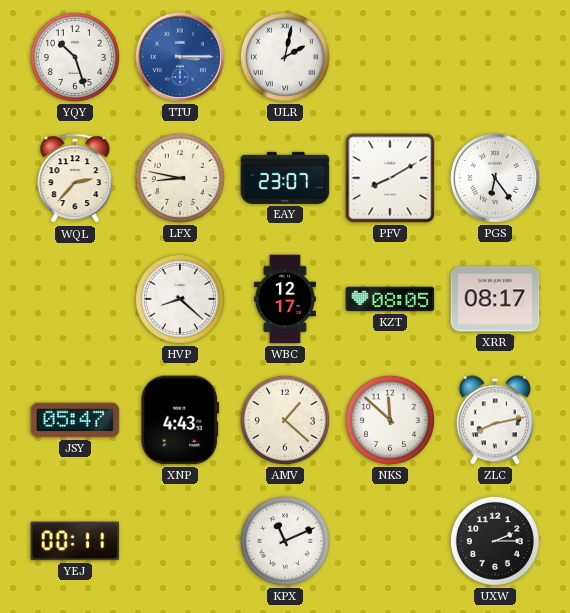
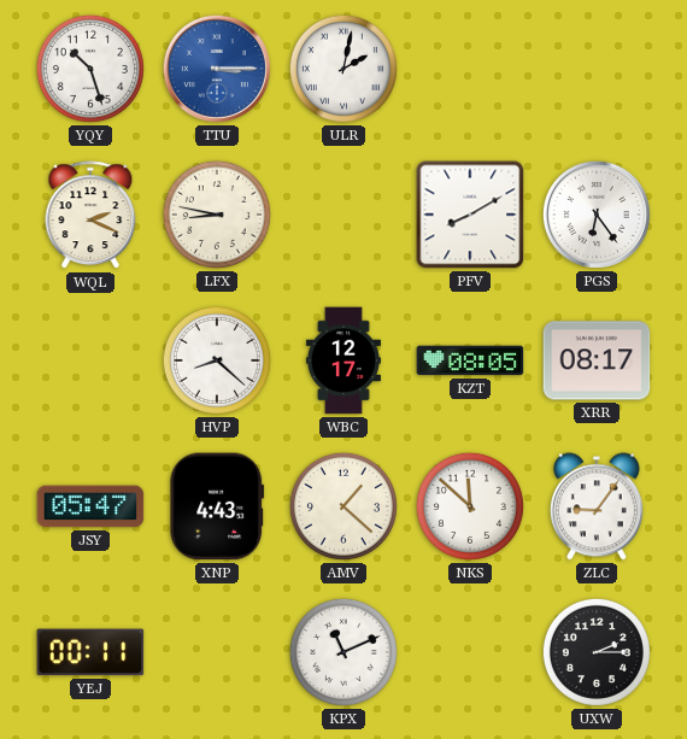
WQL: 2:37 -> 2:19 (90, 216)
EAY: 23:07 -> none (285, 178)
ZLC: 8:13 -> 9:06 (597, 506)
